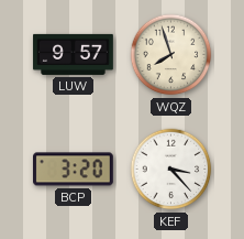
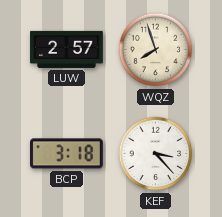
LUW: 9:57 -> 2:57 (67, 49)
BCP: 3:20 -> 3:18 (67, 154)
